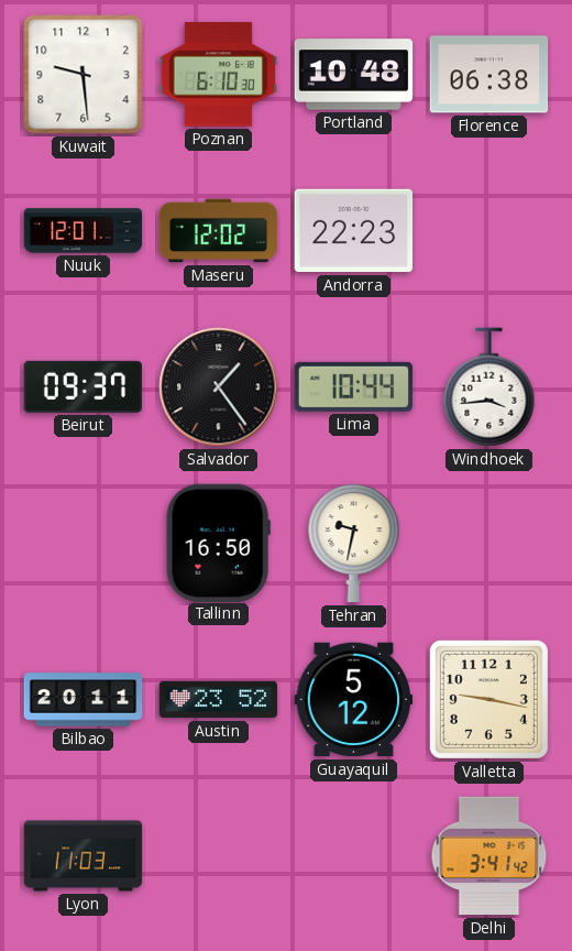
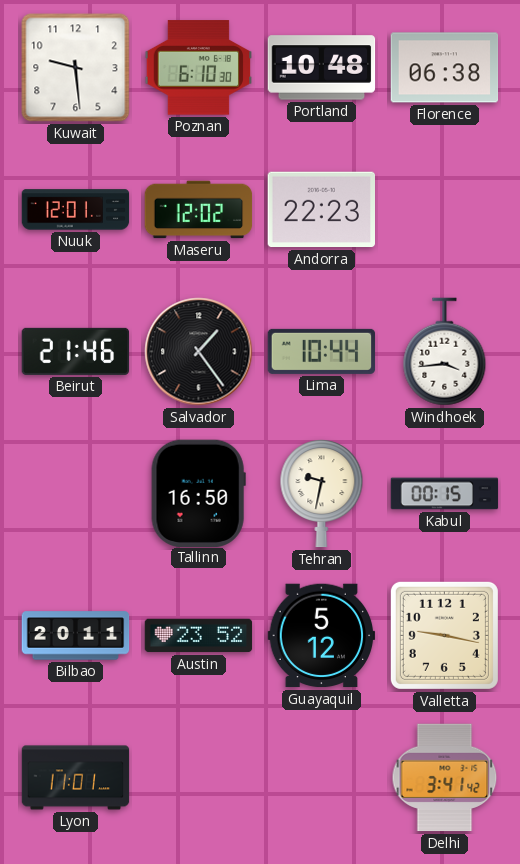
Beirut: 09:37 -> 21:46 (76, 351)
Kabul: none -> 00:15 (445, 494)
Lyon: 11:03 -> 11:01 (76, 778)
